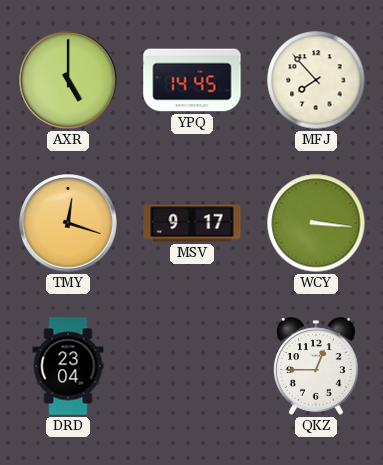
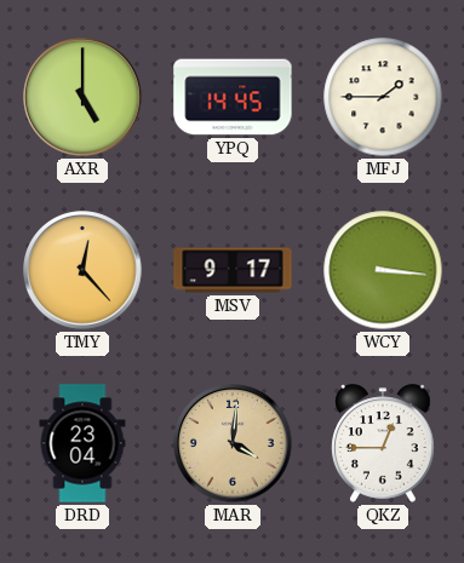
MFJ: 7:53 -> 1:45 (383, 97)
TMY: 12:18 -> 12:23 (82, 270)
MAR: none -> 4:01 (233, 443)
